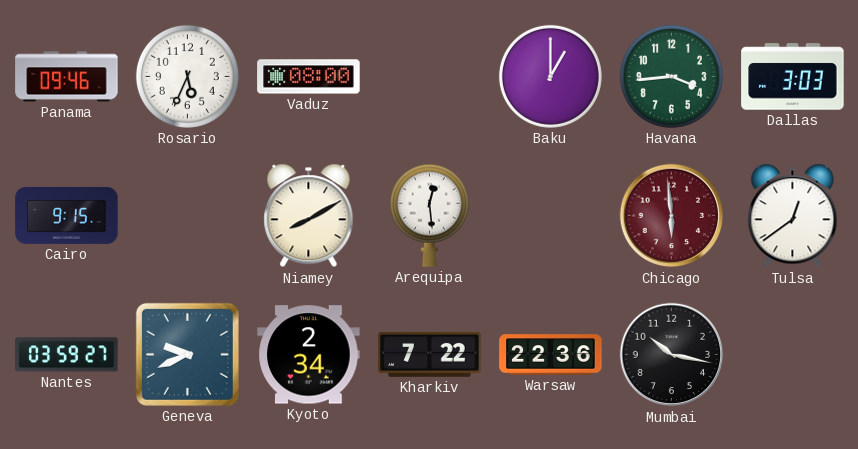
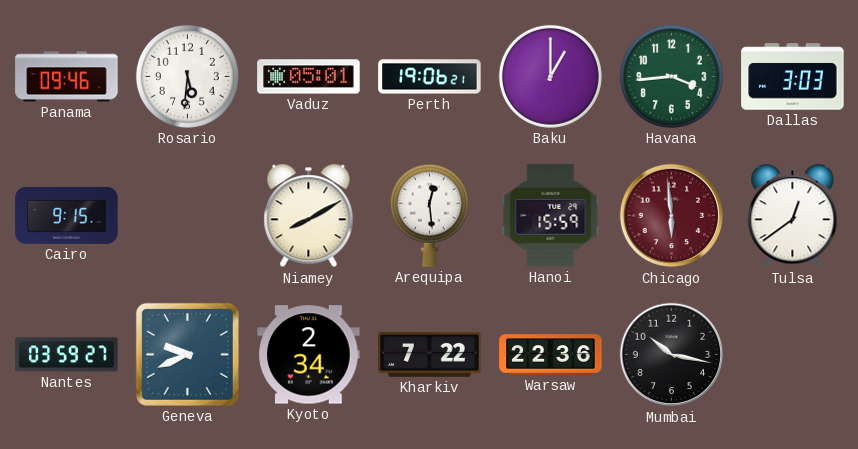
Rosario: 5:34 -> 5:31 (187, 76)
Vaduz: 08:00 -> 05:01 (309, 77)
Perth: none -> 19:06 (430, 77)
Hanoi: none -> 15:59 (551, 216)
